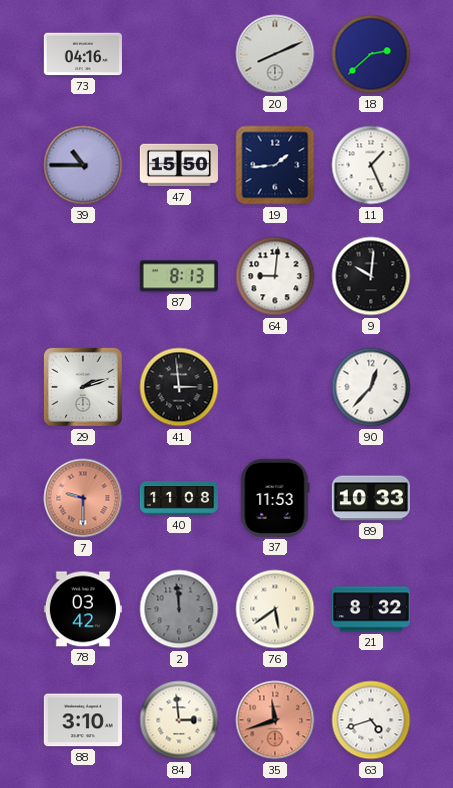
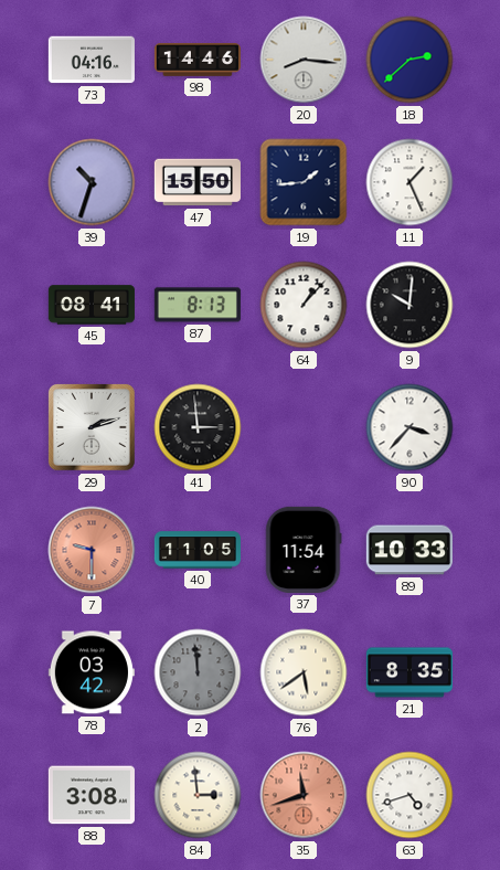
98: none -> 14:46 (196, 60)
20: 8:11 -> 8:16 (304, 60)
39: 10:45 -> 10:33 (92, 182)
45: none -> 08:41 (92, 305)
64: 9:01 -> 1:07 (304, 305)
90: 12:37 -> 3:37 (409, 427)
40: 11:08 -> 11:05 (196, 550)
37: 11:53 -> 11:54 (304, 550)
21: 8:32 -> 8:35 (409, 672)
88: 3:10 -> 3:08 (92, 795)
